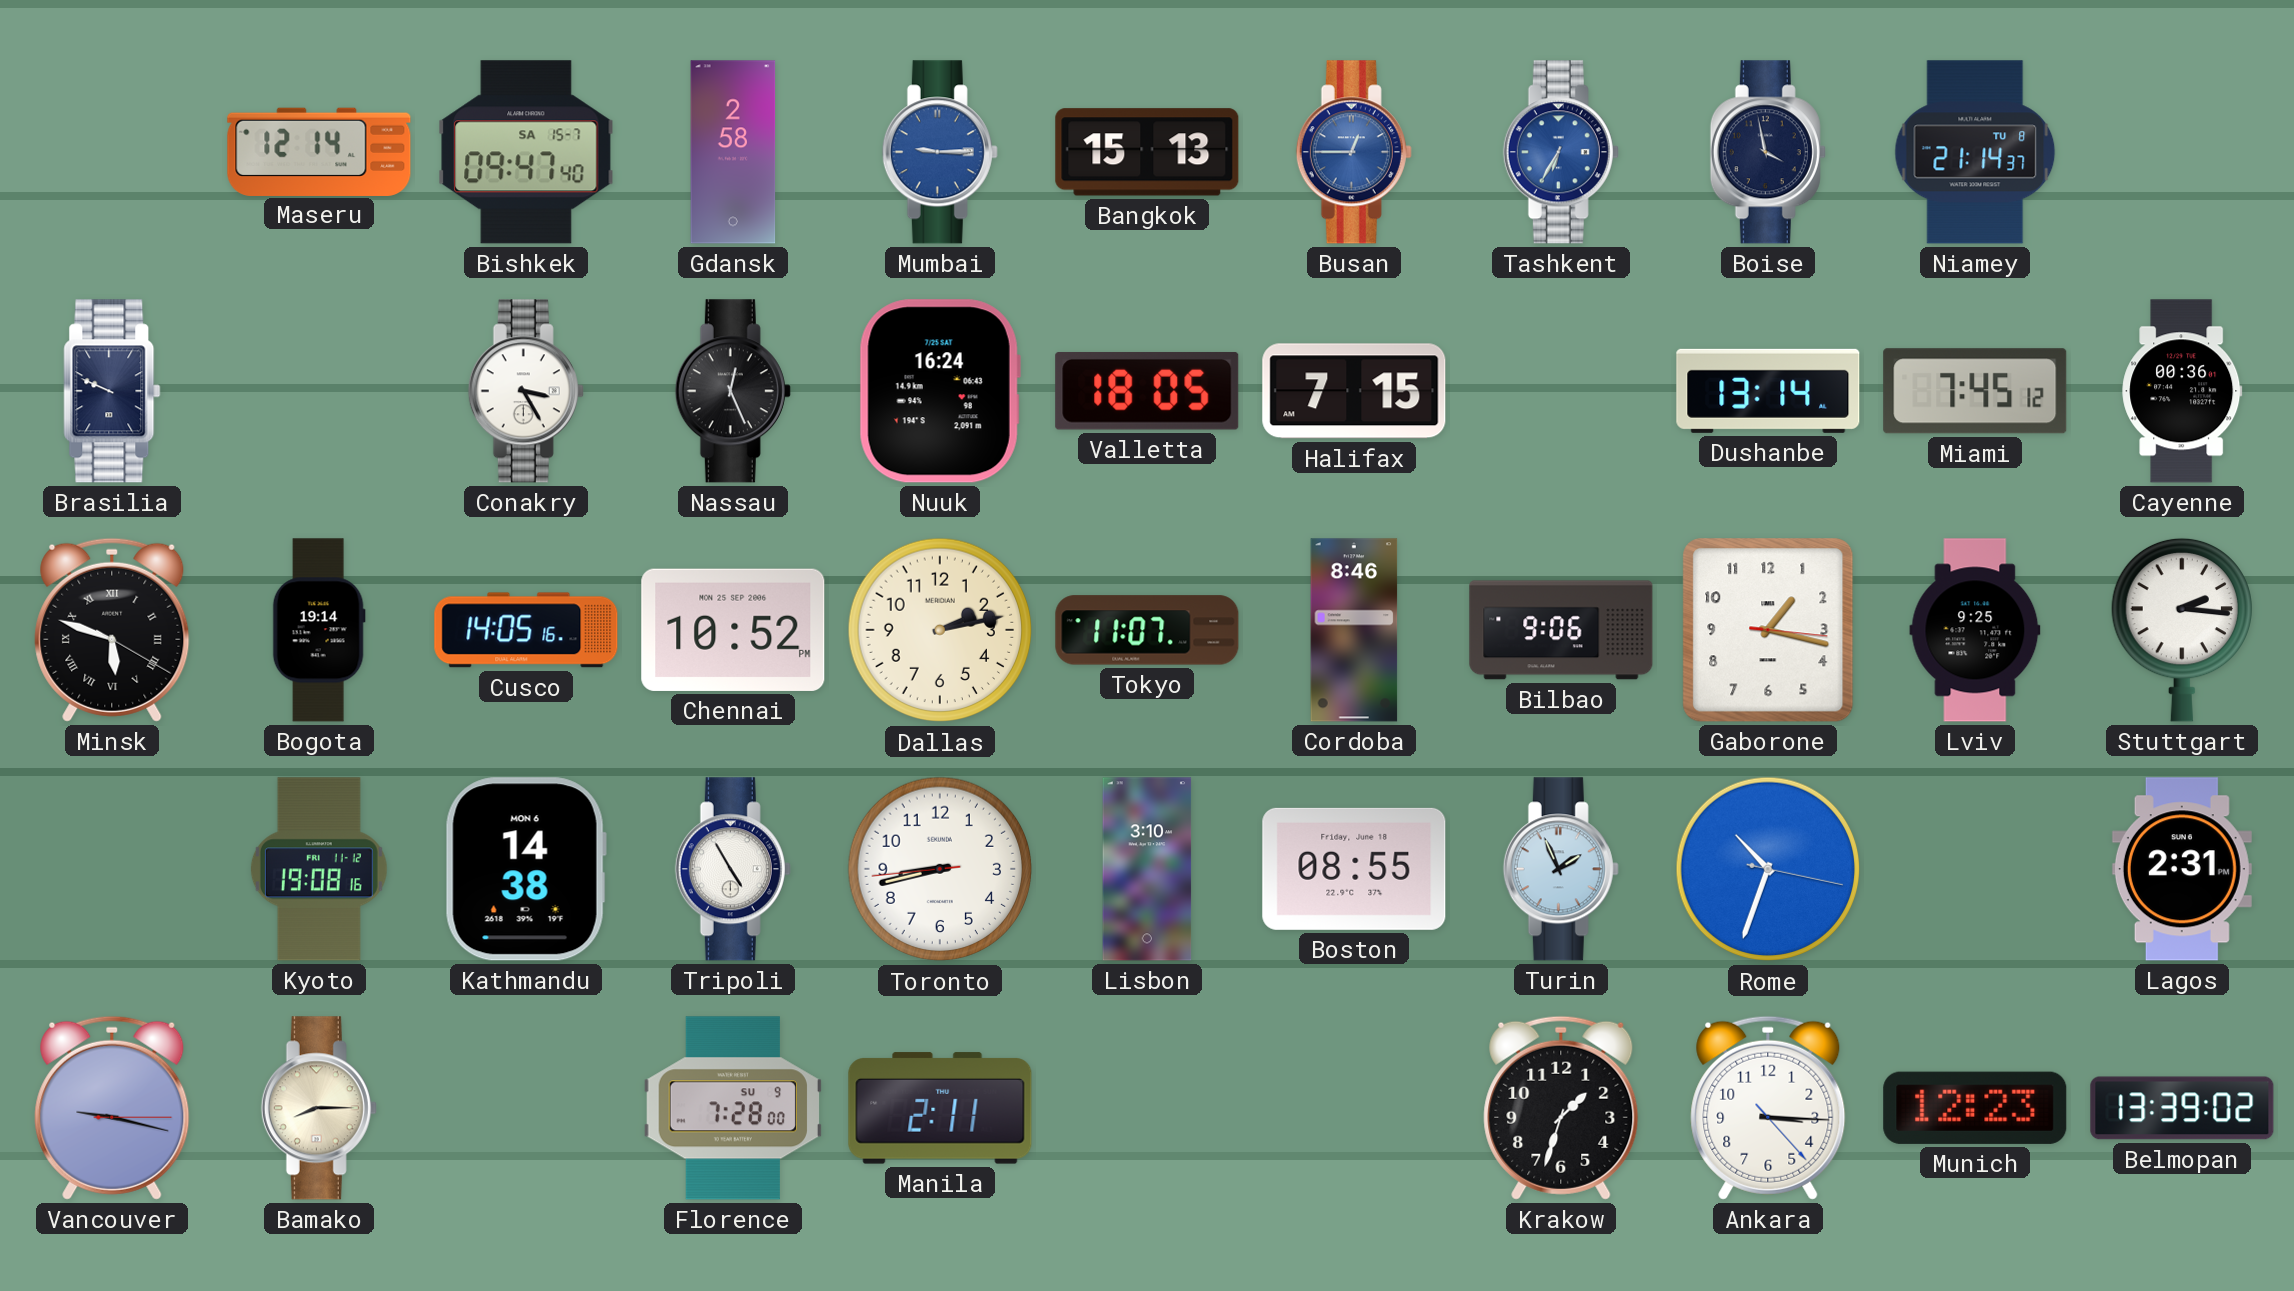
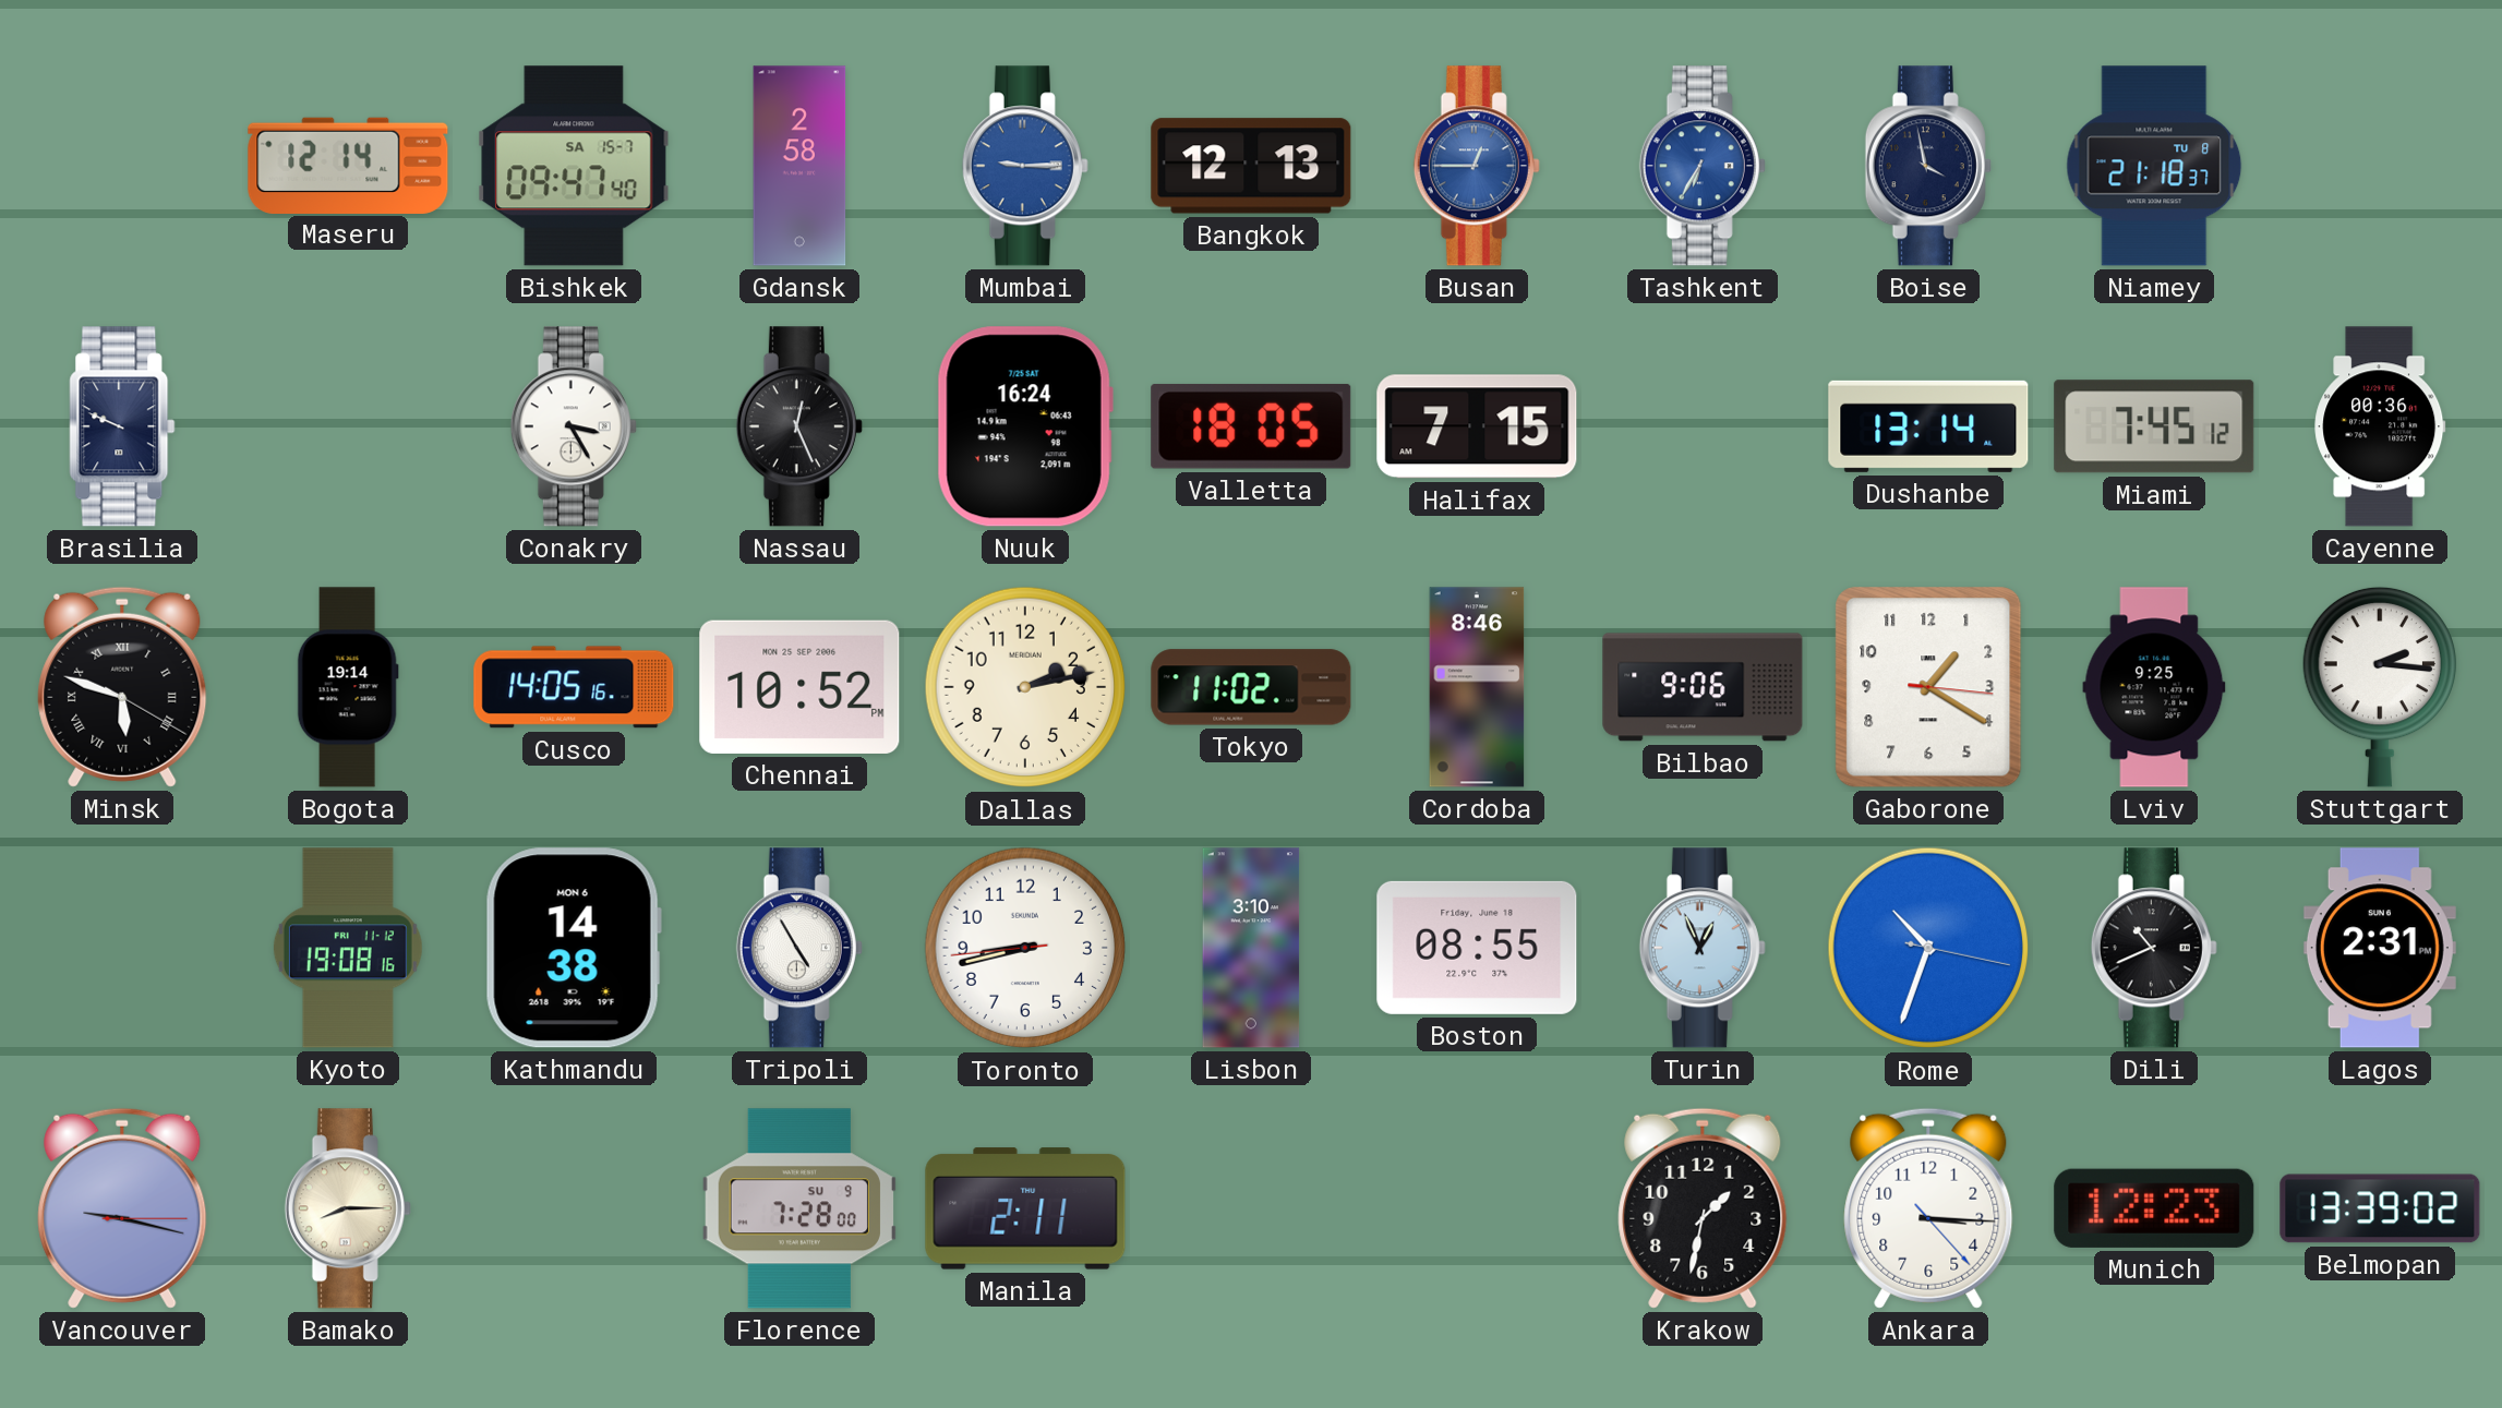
Bangkok: 15:13 -> 12:13 (1251, 166)
Niamey: 21:14 -> 21:18 (2154, 166)
Tokyo: 11:07 -> 11:02 (1251, 687)
Gaborone: 1:17 -> 1:20 (1928, 687)
Turin: 1:56 -> 12:56 (1703, 948)
Dili: none -> 10:41 (2154, 948)
Krakow: 1:33 -> 1:32 (1703, 1208)
